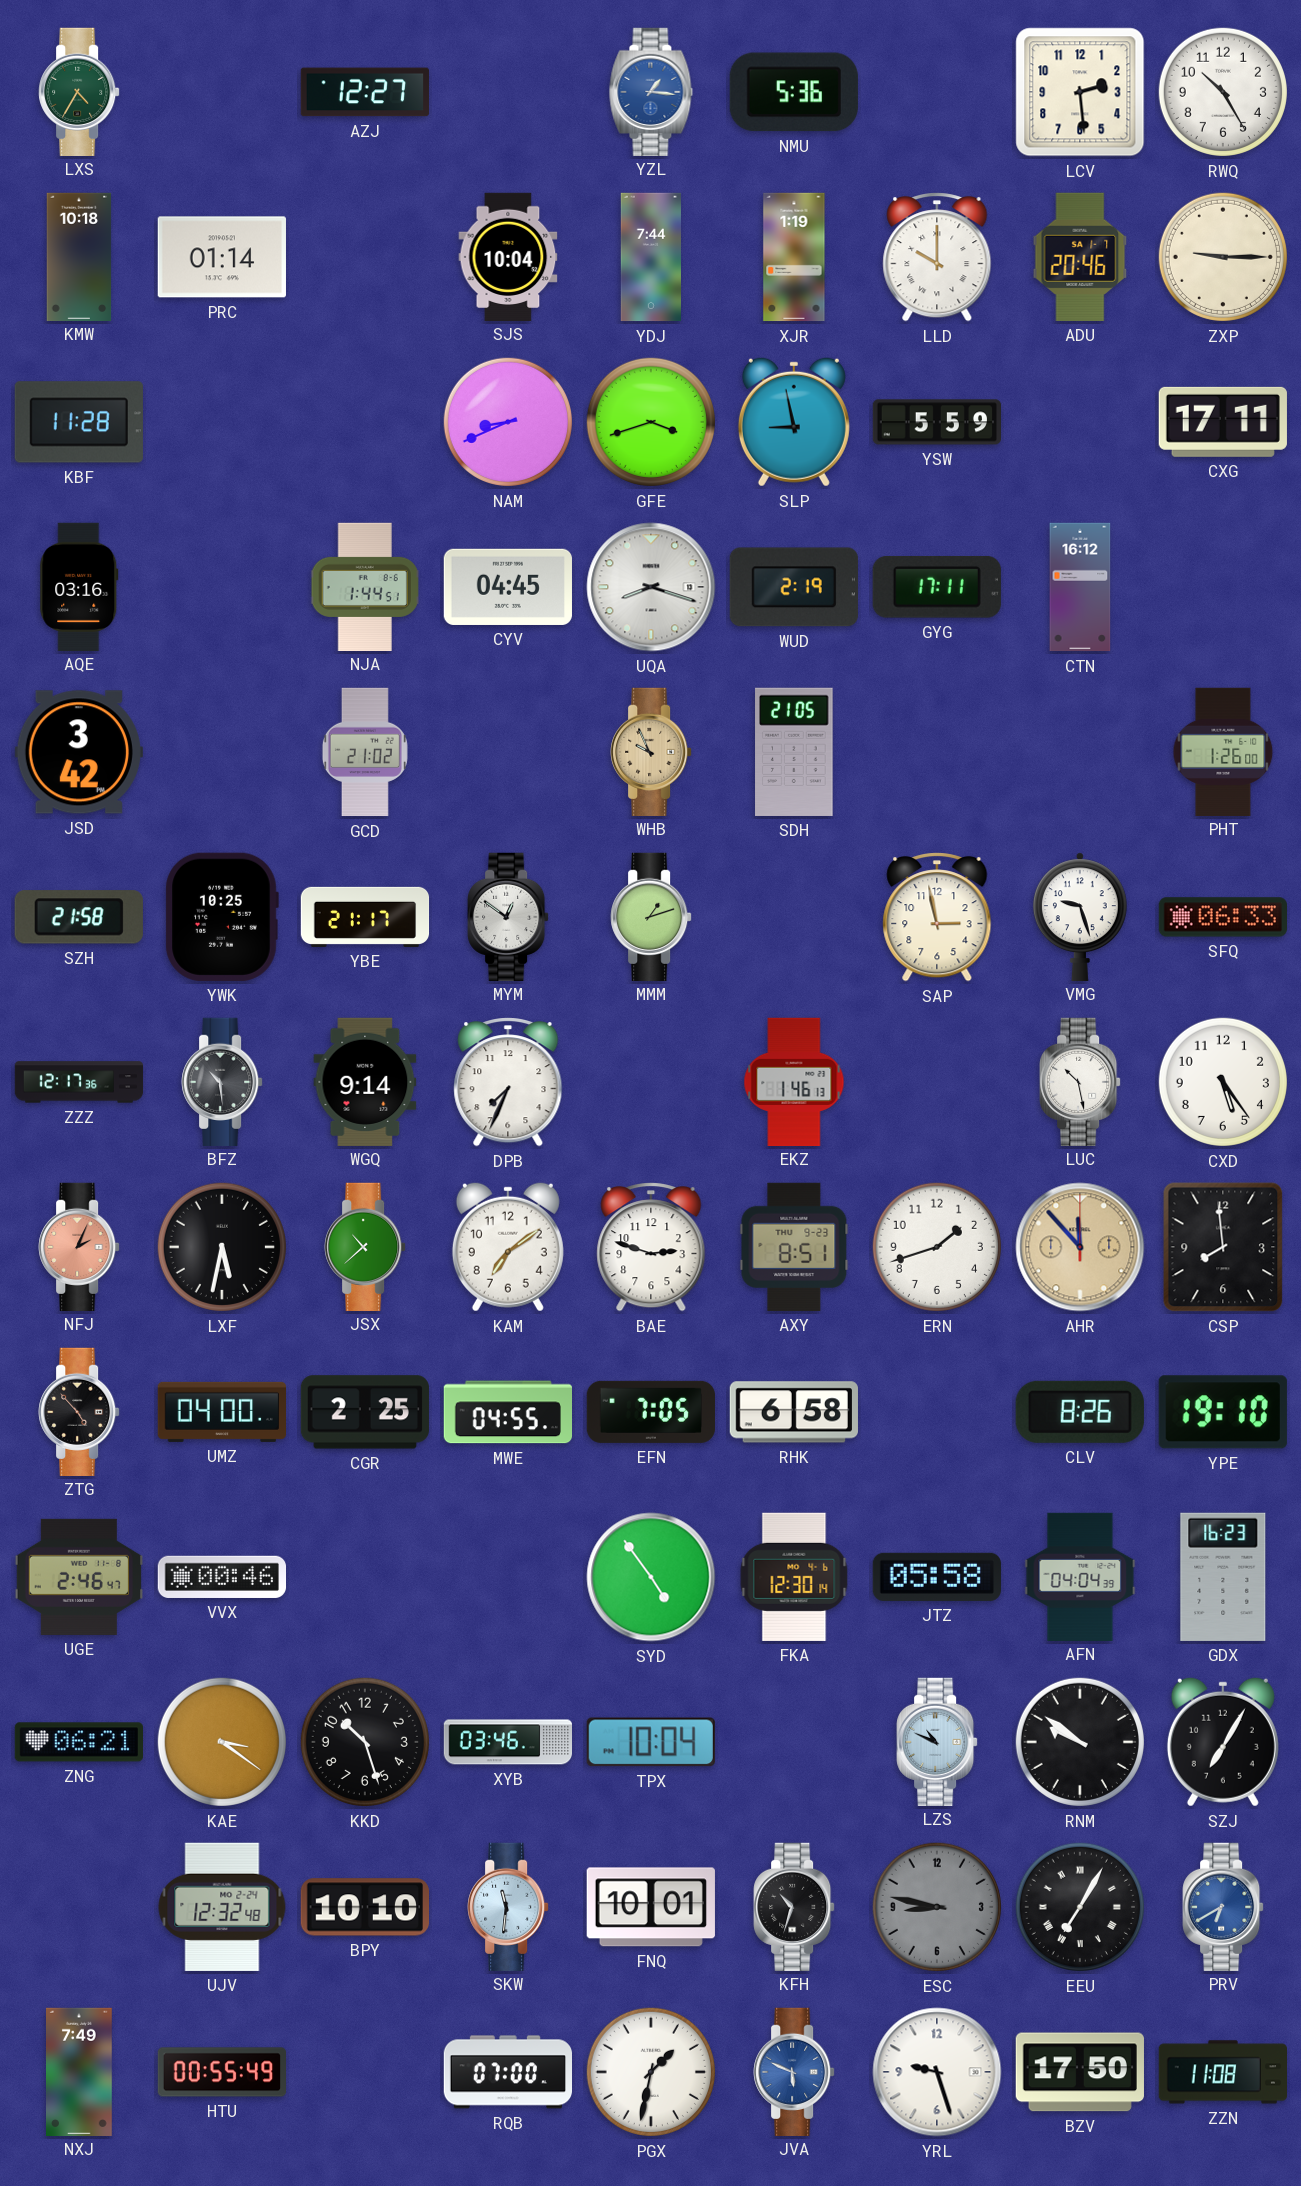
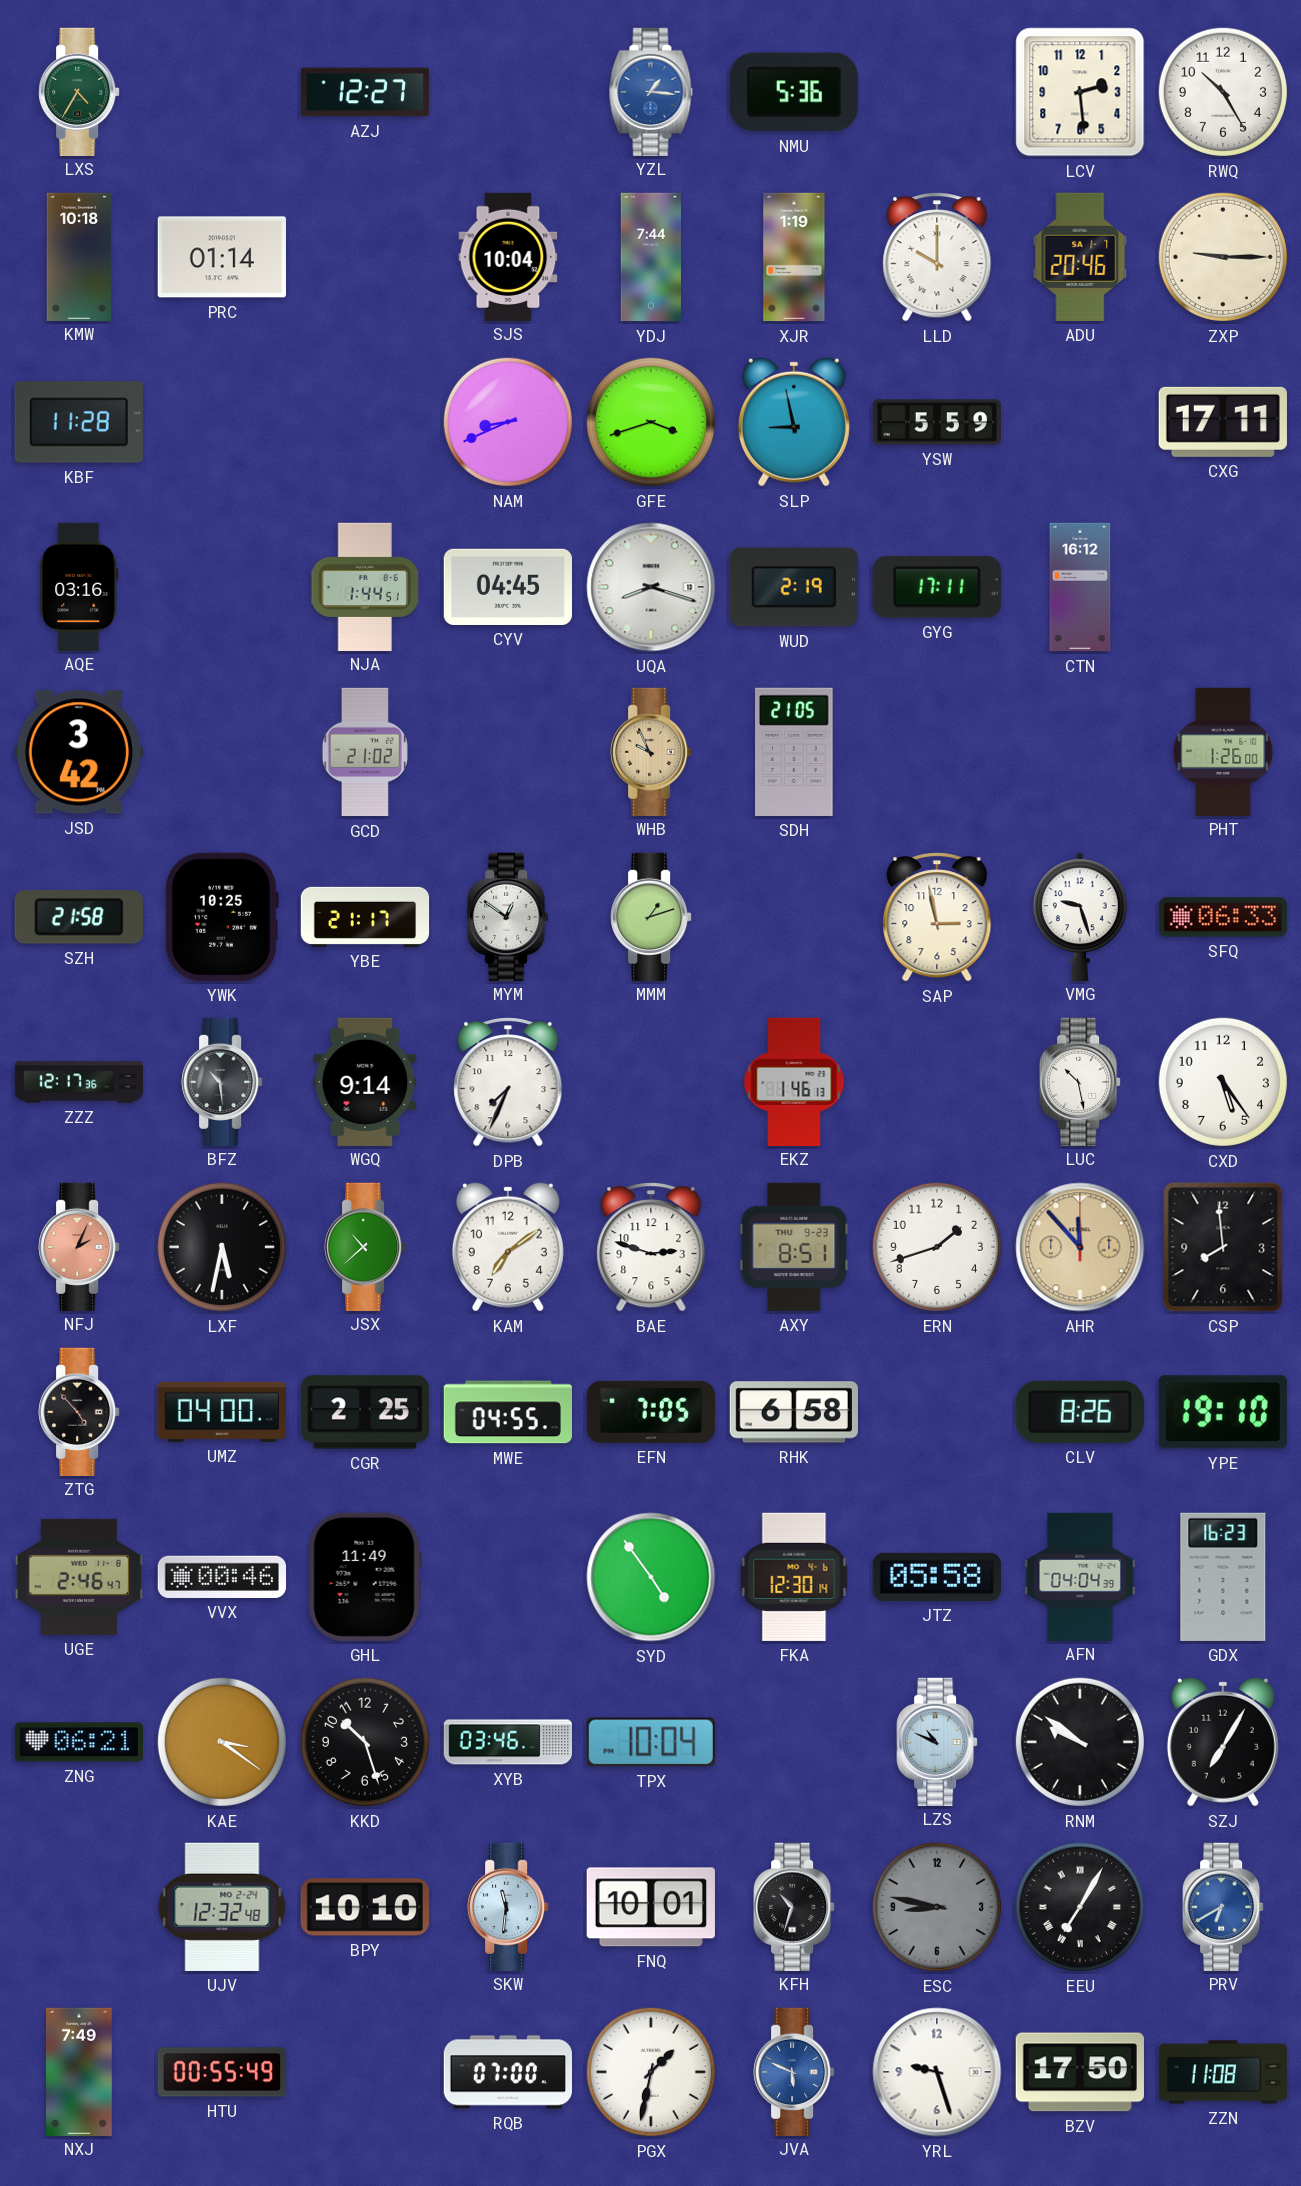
GHL: none -> 11:49 (365, 1577)
